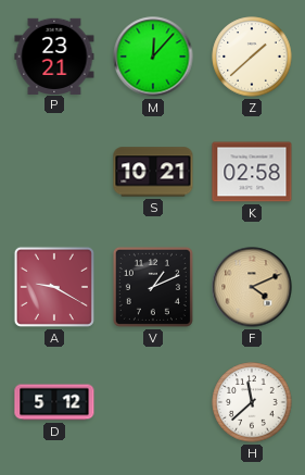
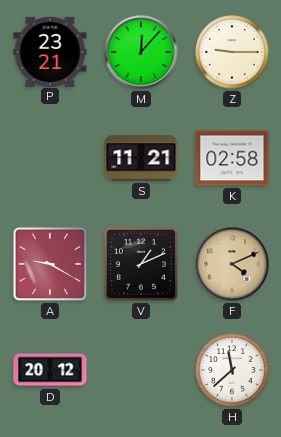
Z: 1:38 -> 9:15 (232, 52)
S: 10:21 -> 11:21 (141, 158)
D: 5:12 -> 20:12 (50, 370)
